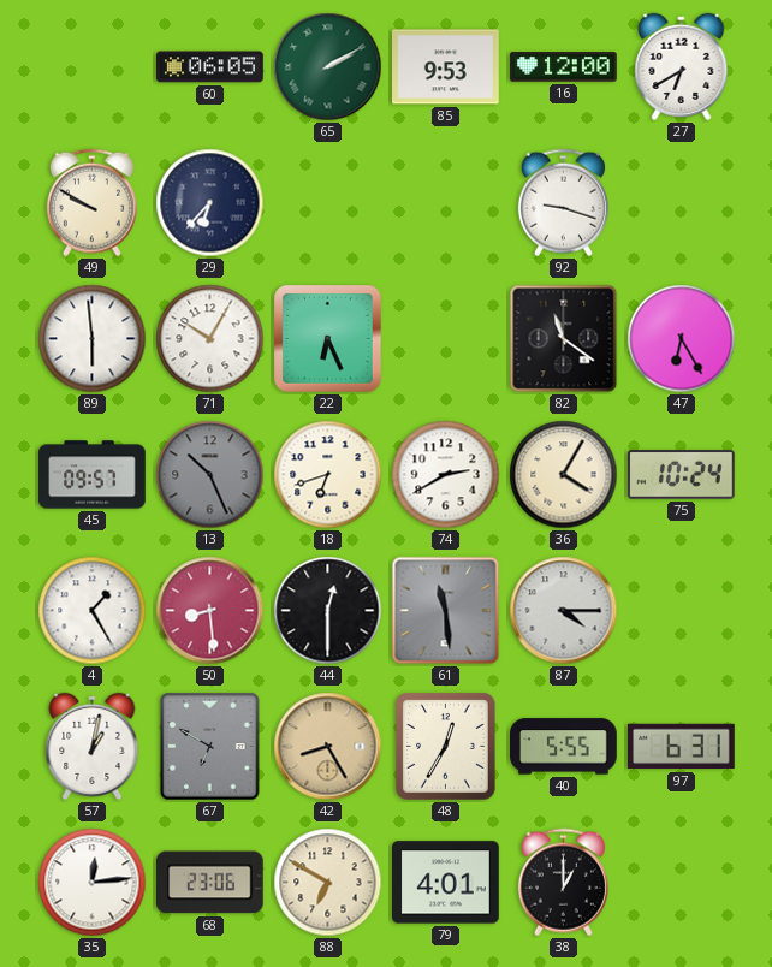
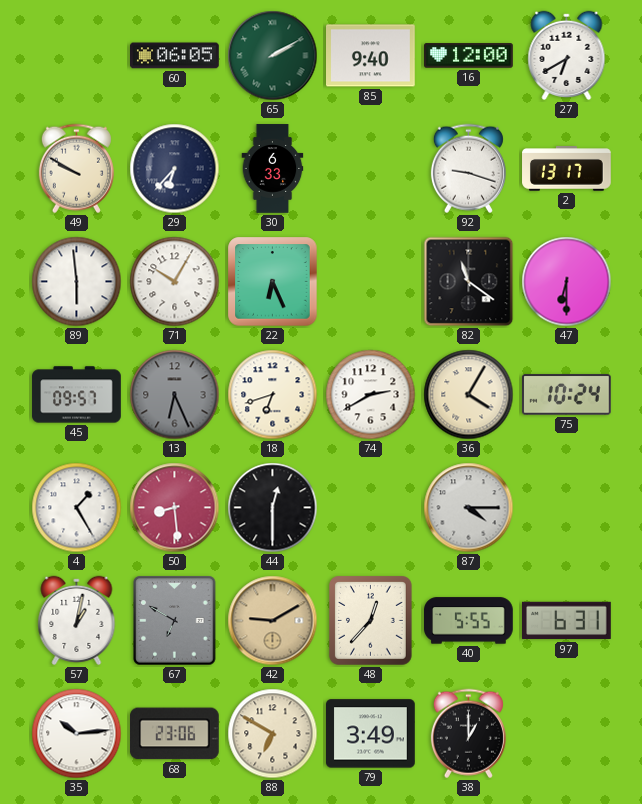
85: 9:53 -> 9:40 (371, 56)
30: none -> 6:33 (273, 169)
2: none -> 13:17 (567, 169)
47: 6:25 -> 6:30 (567, 282)
13: 10:26 -> 6:26 (175, 395)
61: 11:29 -> none (446, 611)
42: 8:25 -> 9:10 (273, 621)
48: 12:35 -> 12:37 (371, 621)
35: 12:14 -> 10:14 (77, 734)
79: 4:01 -> 3:49 (371, 734)
